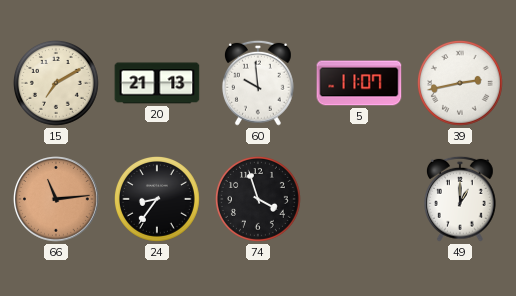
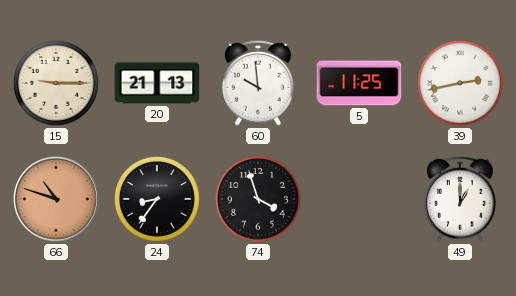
15: 7:10 -> 9:15 (56, 83)
5: 11:07 -> 11:25 (359, 83)
66: 11:14 -> 10:48 (56, 200)
